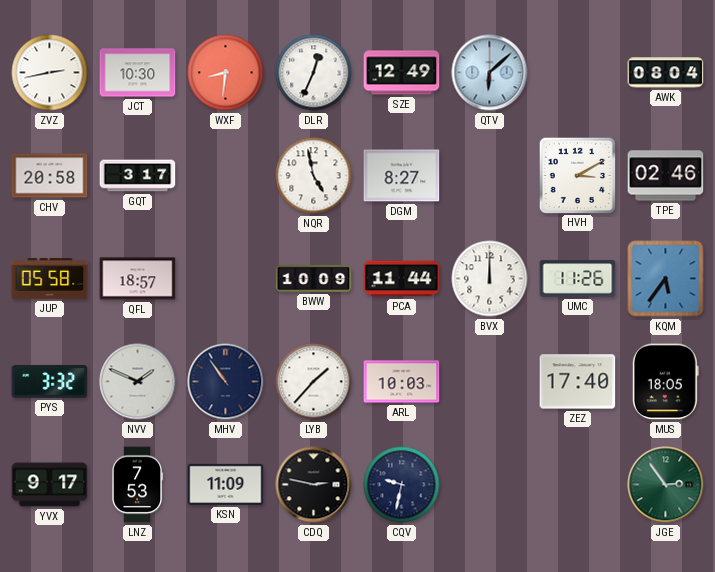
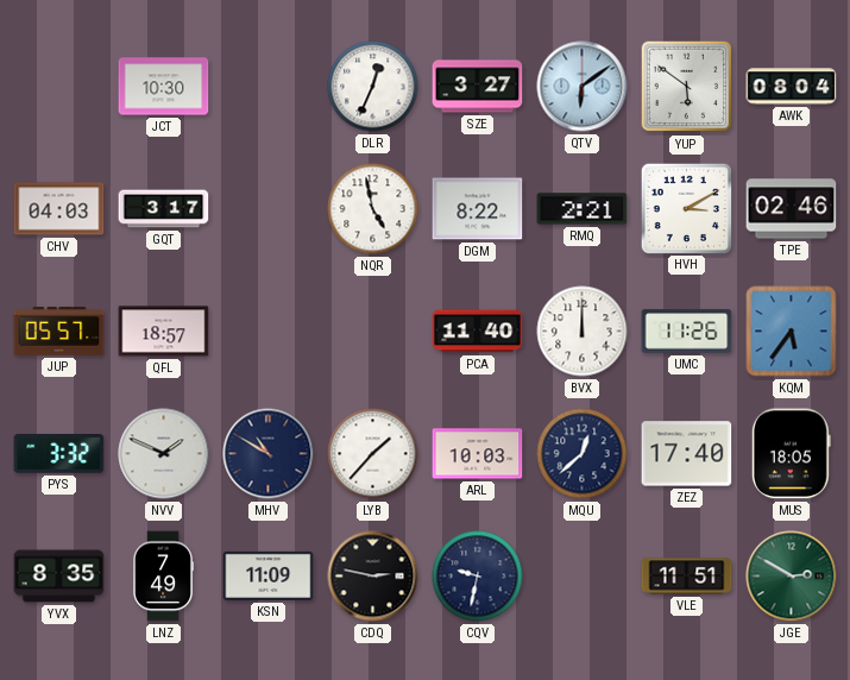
ZVZ: 2:43 -> none (50, 73)
WXF: 8:31 -> none (226, 73)
SZE: 12:49 -> 3:27 (478, 87)
QTV: 6:08 -> 6:09 (583, 87)
YUP: none -> 5:51 (687, 87)
CHV: 20:58 -> 04:03 (59, 209)
DGM: 8:27 -> 8:22 (478, 209)
RMQ: none -> 2:21 (583, 209)
JUP: 05:58 -> 05:57 (59, 332)
BWW: 10:09 -> none (314, 278)
PCA: 11:44 -> 11:40 (478, 332)
MHV: 10:54 -> 10:50 (269, 454)
MQU: none -> 12:38 (583, 454)
YVX: 9:17 -> 8:35 (59, 577)
LNZ: 7:53 -> 7:49 (164, 577)
VLE: none -> 11:51 (687, 577)
JGE: 2:54 -> 2:50 (792, 577)
